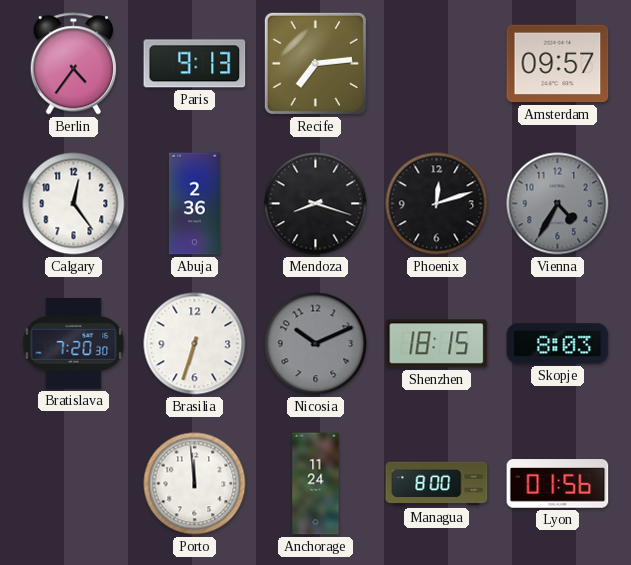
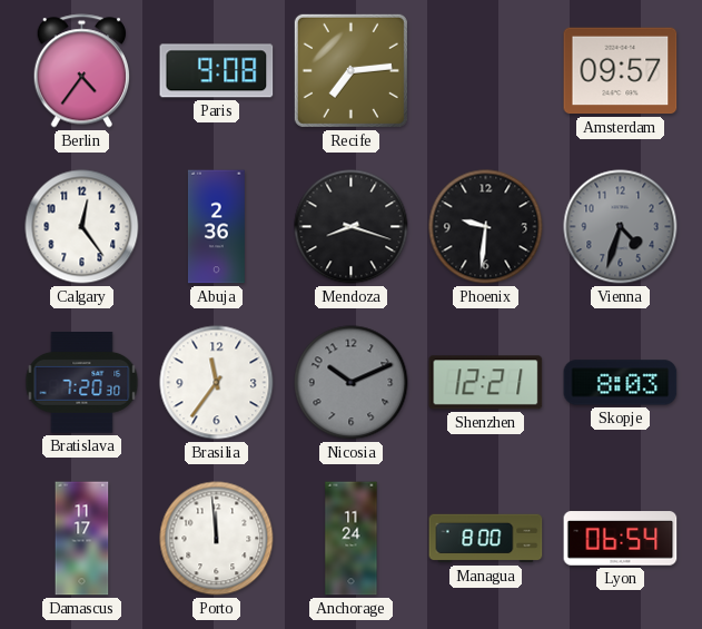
Paris: 9:13 -> 9:08 (217, 71)
Phoenix: 12:12 -> 9:31 (486, 227)
Vienna: 4:35 -> 4:33 (621, 227)
Brasilia: 6:33 -> 11:36 (217, 383)
Shenzhen: 18:15 -> 12:21 (486, 383)
Damascus: none -> 11:17 (82, 539)
Lyon: 01:56 -> 06:54 (621, 539)
